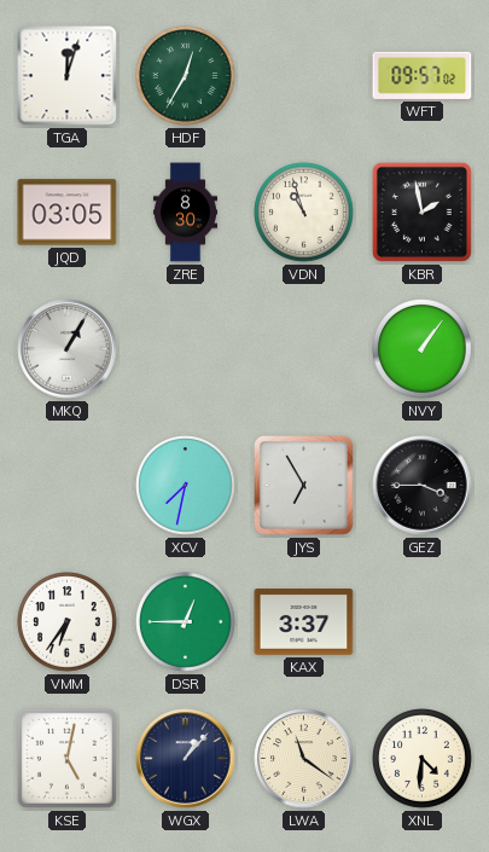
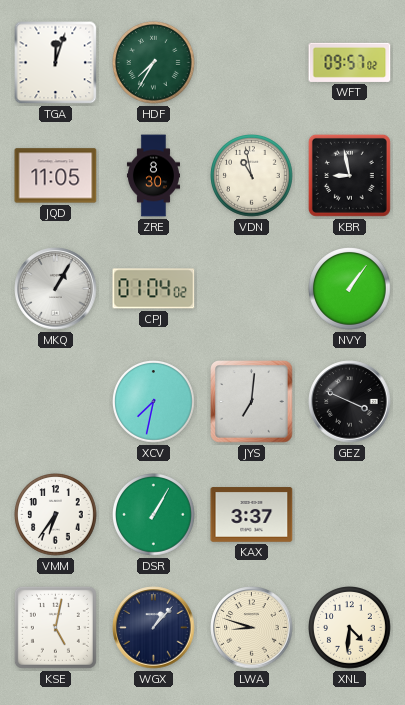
HDF: 12:35 -> 7:35 (154, 63)
JQD: 03:05 -> 11:05 (56, 176)
VDN: 10:57 -> 10:58 (252, 176)
KBR: 1:58 -> 8:58 (349, 175)
CPJ: none -> 01:04 (154, 289)
JYS: 6:55 -> 7:01 (252, 402)
GEZ: 3:45 -> 3:49 (350, 402)
DSR: 12:45 -> 1:05 (154, 515)
LWA: 11:21 -> 8:48 (252, 628)
